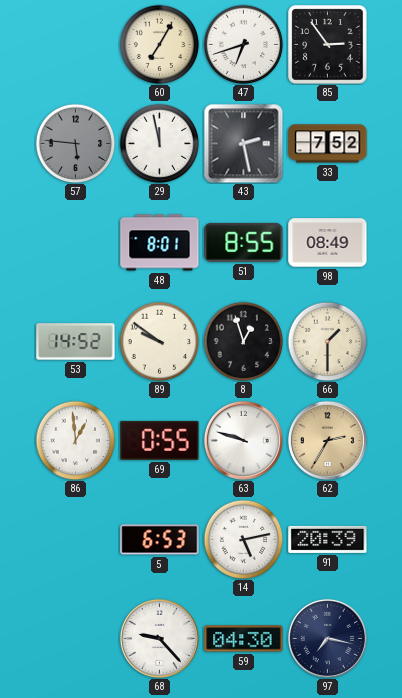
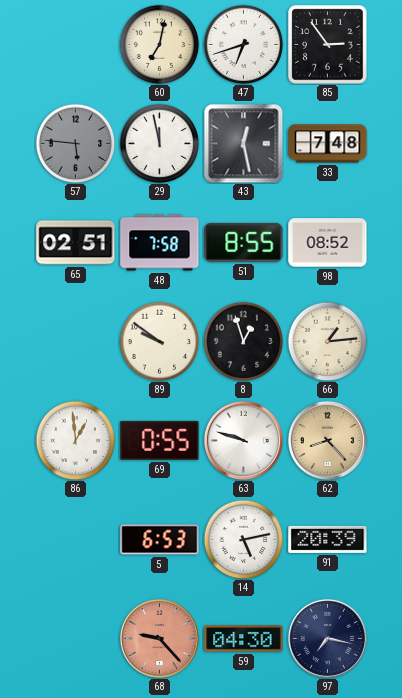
60: 7:05 -> 7:02 (159, 44)
43: 2:28 -> 12:28 (243, 143)
33: 7:52 -> 7:48 (328, 144)
65: none -> 02:51 (76, 243)
48: 8:01 -> 7:58 (160, 243)
98: 08:49 -> 08:52 (328, 243)
53: 14:52 -> none (76, 342)
66: 1:30 -> 1:14 (327, 341)
62: 2:35 -> 8:23 (327, 440)
68 dial: white -> salmon (159, 638)
